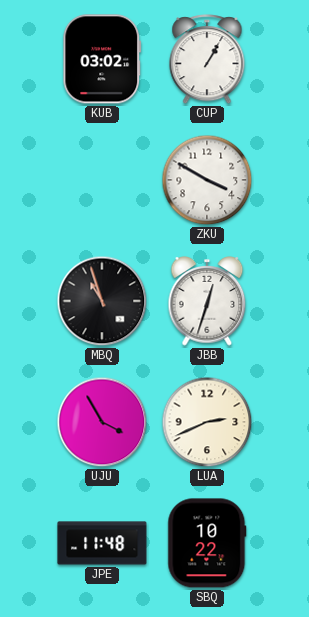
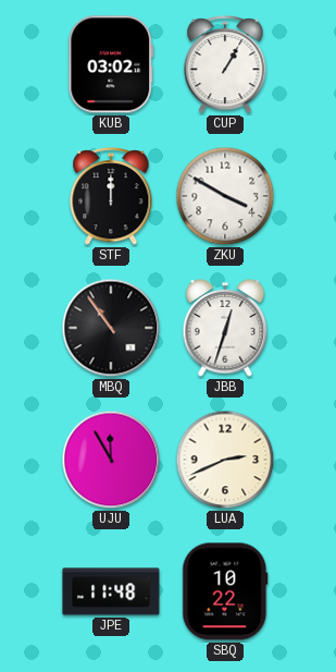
STF: none -> 12:00 (111, 197)
MBQ: 10:57 -> 10:54 (111, 328)
UJU: 3:55 -> 11:55 (111, 460)
